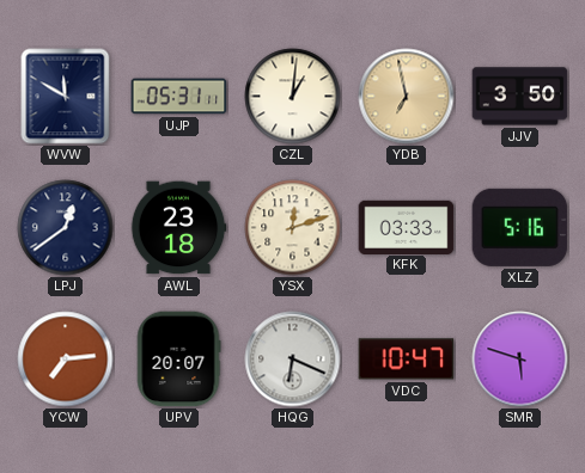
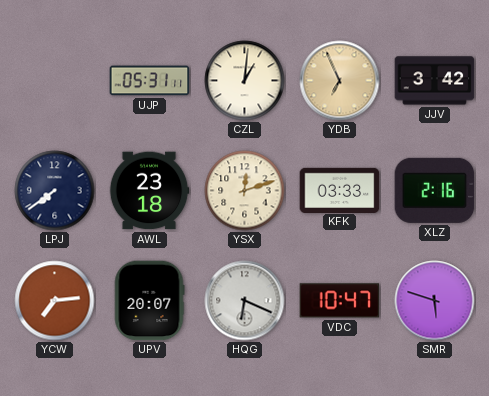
WVW: 11:50 -> none (66, 97)
YDB: 6:58 -> 6:56 (340, 81)
JJV: 3:50 -> 3:42 (435, 81)
LPJ: 12:39 -> 7:39 (55, 191)
XLZ: 5:16 -> 2:16 (435, 190)
